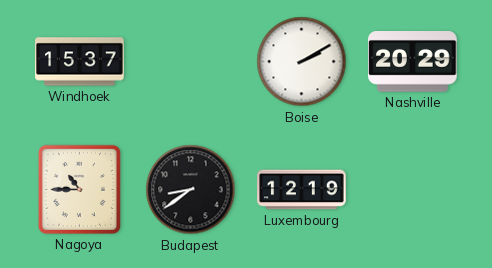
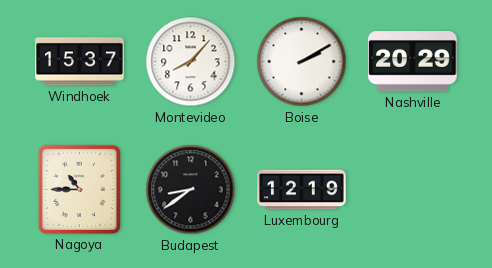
Montevideo: none -> 8:07 (191, 62)
